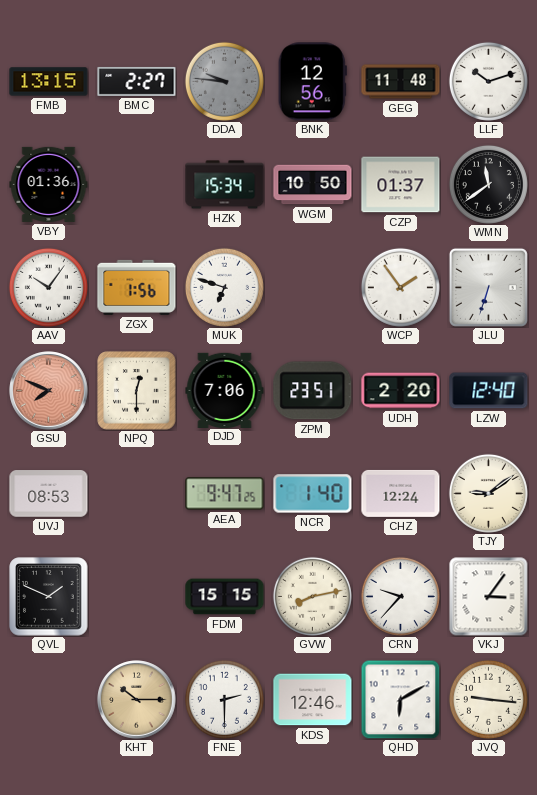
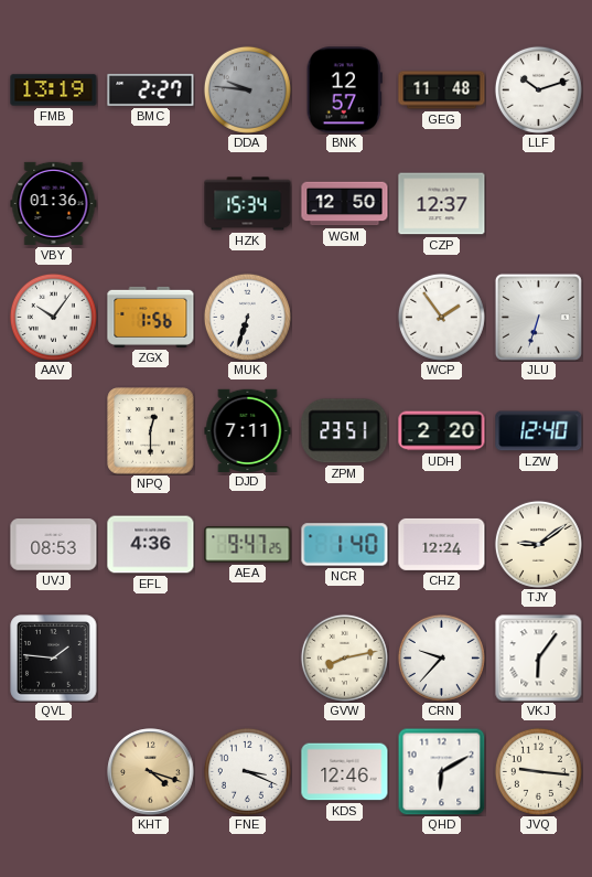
FMB: 13:15 -> 13:19 (54, 90)
BNK: 12:56 -> 12:57 (344, 90)
WGM: 10:50 -> 12:50 (345, 204)
CZP: 01:37 -> 12:37 (442, 204)
WMN: 11:39 -> none (488, 184)
MUK: 6:48 -> 6:33 (247, 317)
GSU: 7:49 -> none (49, 391)
DJD: 7:06 -> 7:11 (248, 430)
EFL: none -> 4:36 (151, 545)
QVL: 1:49 -> 1:46 (54, 659)
FDM: 15:15 -> none (225, 597)
VKJ: 3:06 -> 6:06 (539, 659)
KHT: 10:15 -> 4:18 (151, 772)
FNE: 2:30 -> 3:19 (247, 771)
